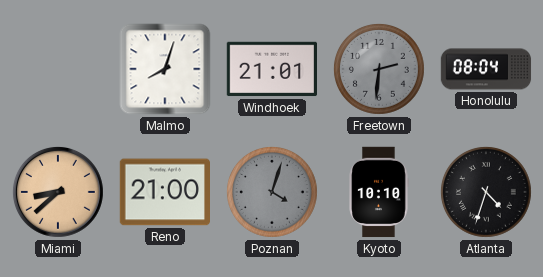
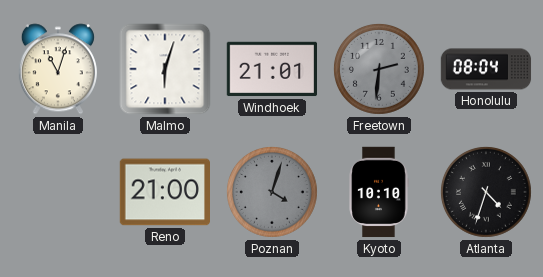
Manila: none -> 11:03 (58, 69)
Malmo: 8:03 -> 6:03 (165, 69)
Miami: 8:38 -> none (58, 192)
